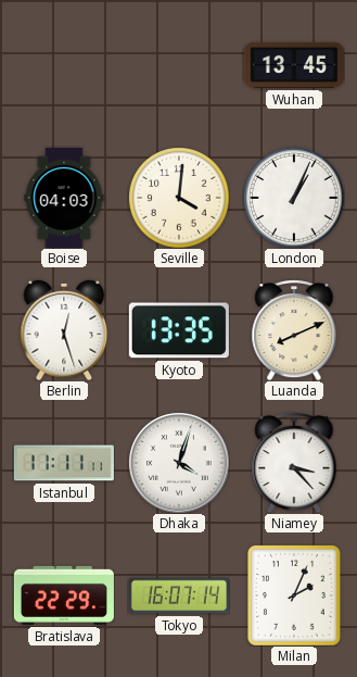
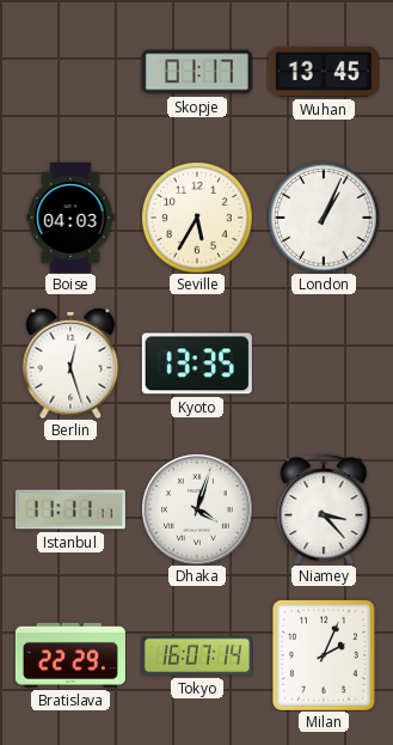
Skopje: none -> 01:17 (197, 72)
Seville: 4:01 -> 5:35 (197, 218)
Luanda: 8:11 -> none (294, 330)
